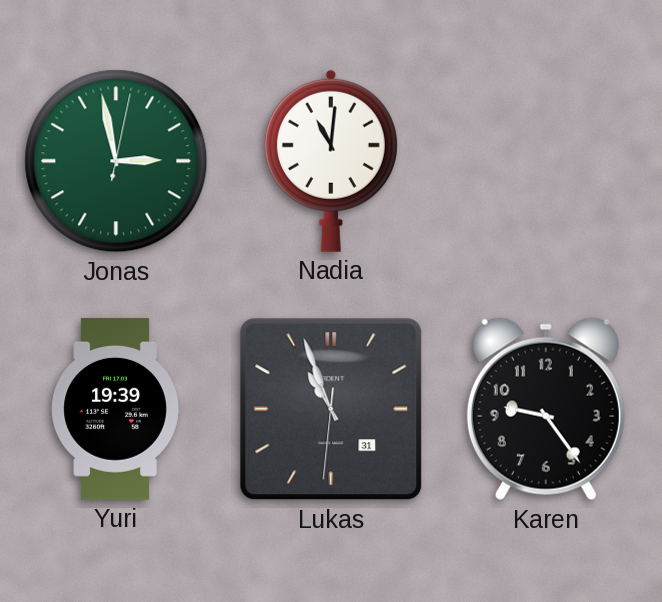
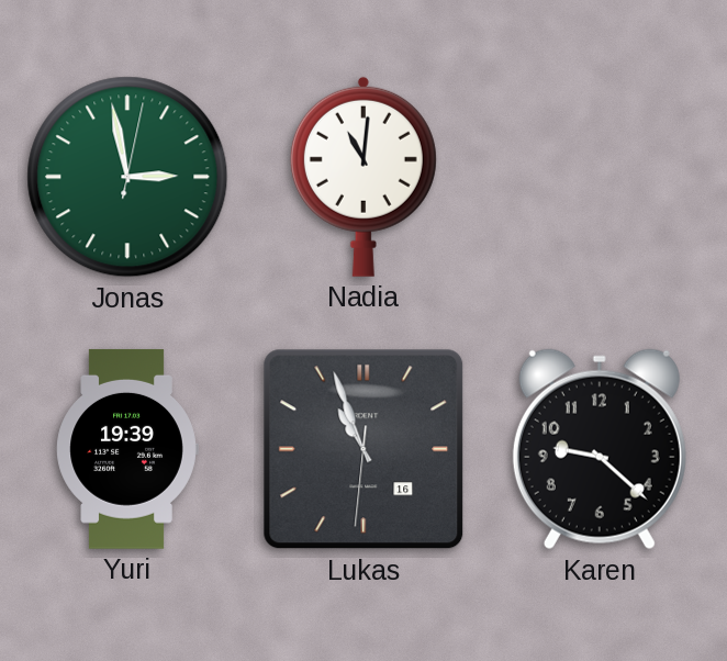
Lukas date: 31 -> 16 (363, 449)
Karen: 9:24 -> 9:22 (600, 449)
